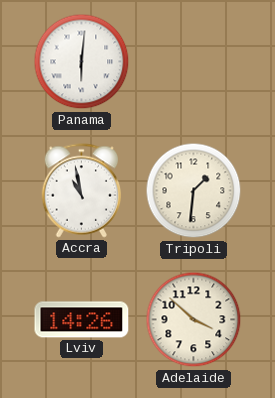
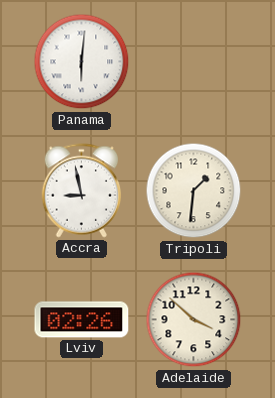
Accra: 10:58 -> 8:58 (82, 191)
Lviv: 14:26 -> 02:26 (82, 320)
